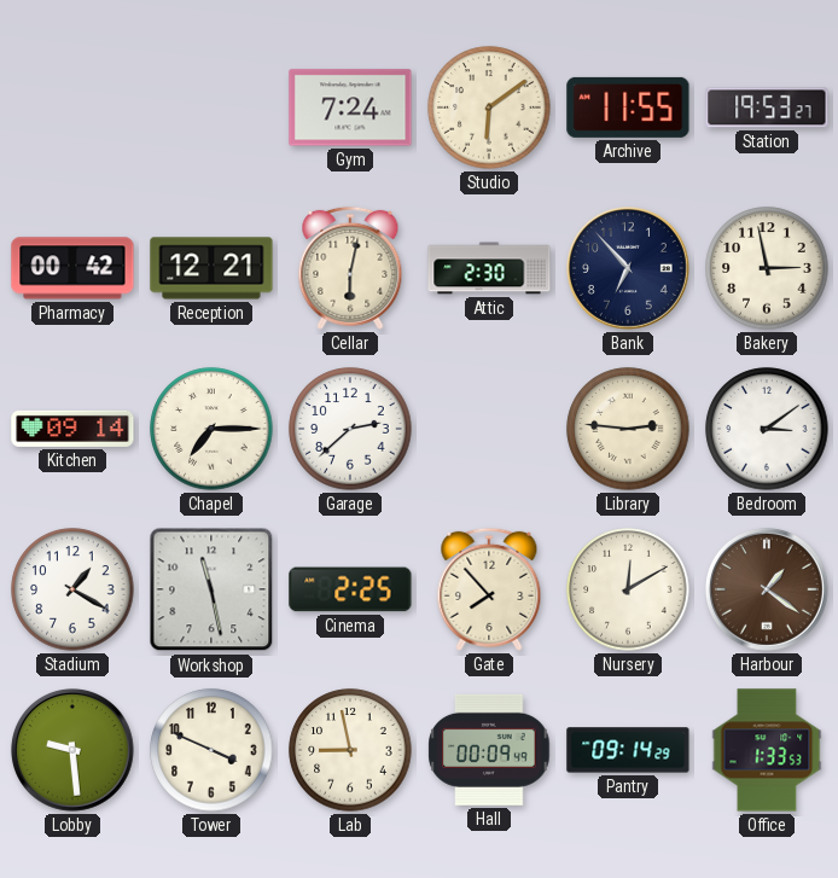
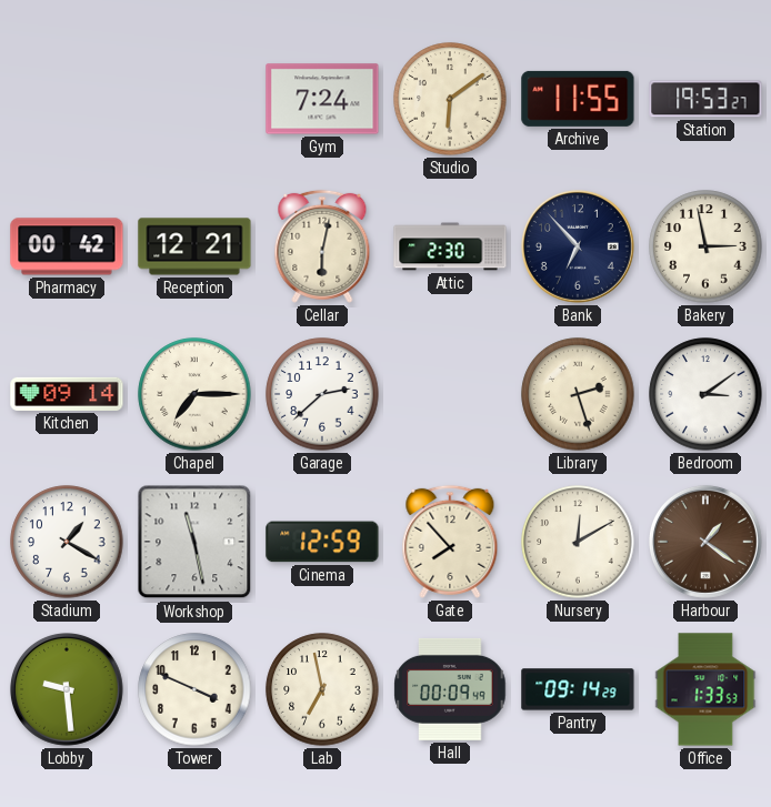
Library: 2:46 -> 2:27 (578, 394)
Cinema: 2:25 -> 12:59 (322, 542)
Lab: 8:58 -> 6:58 (322, 689)
